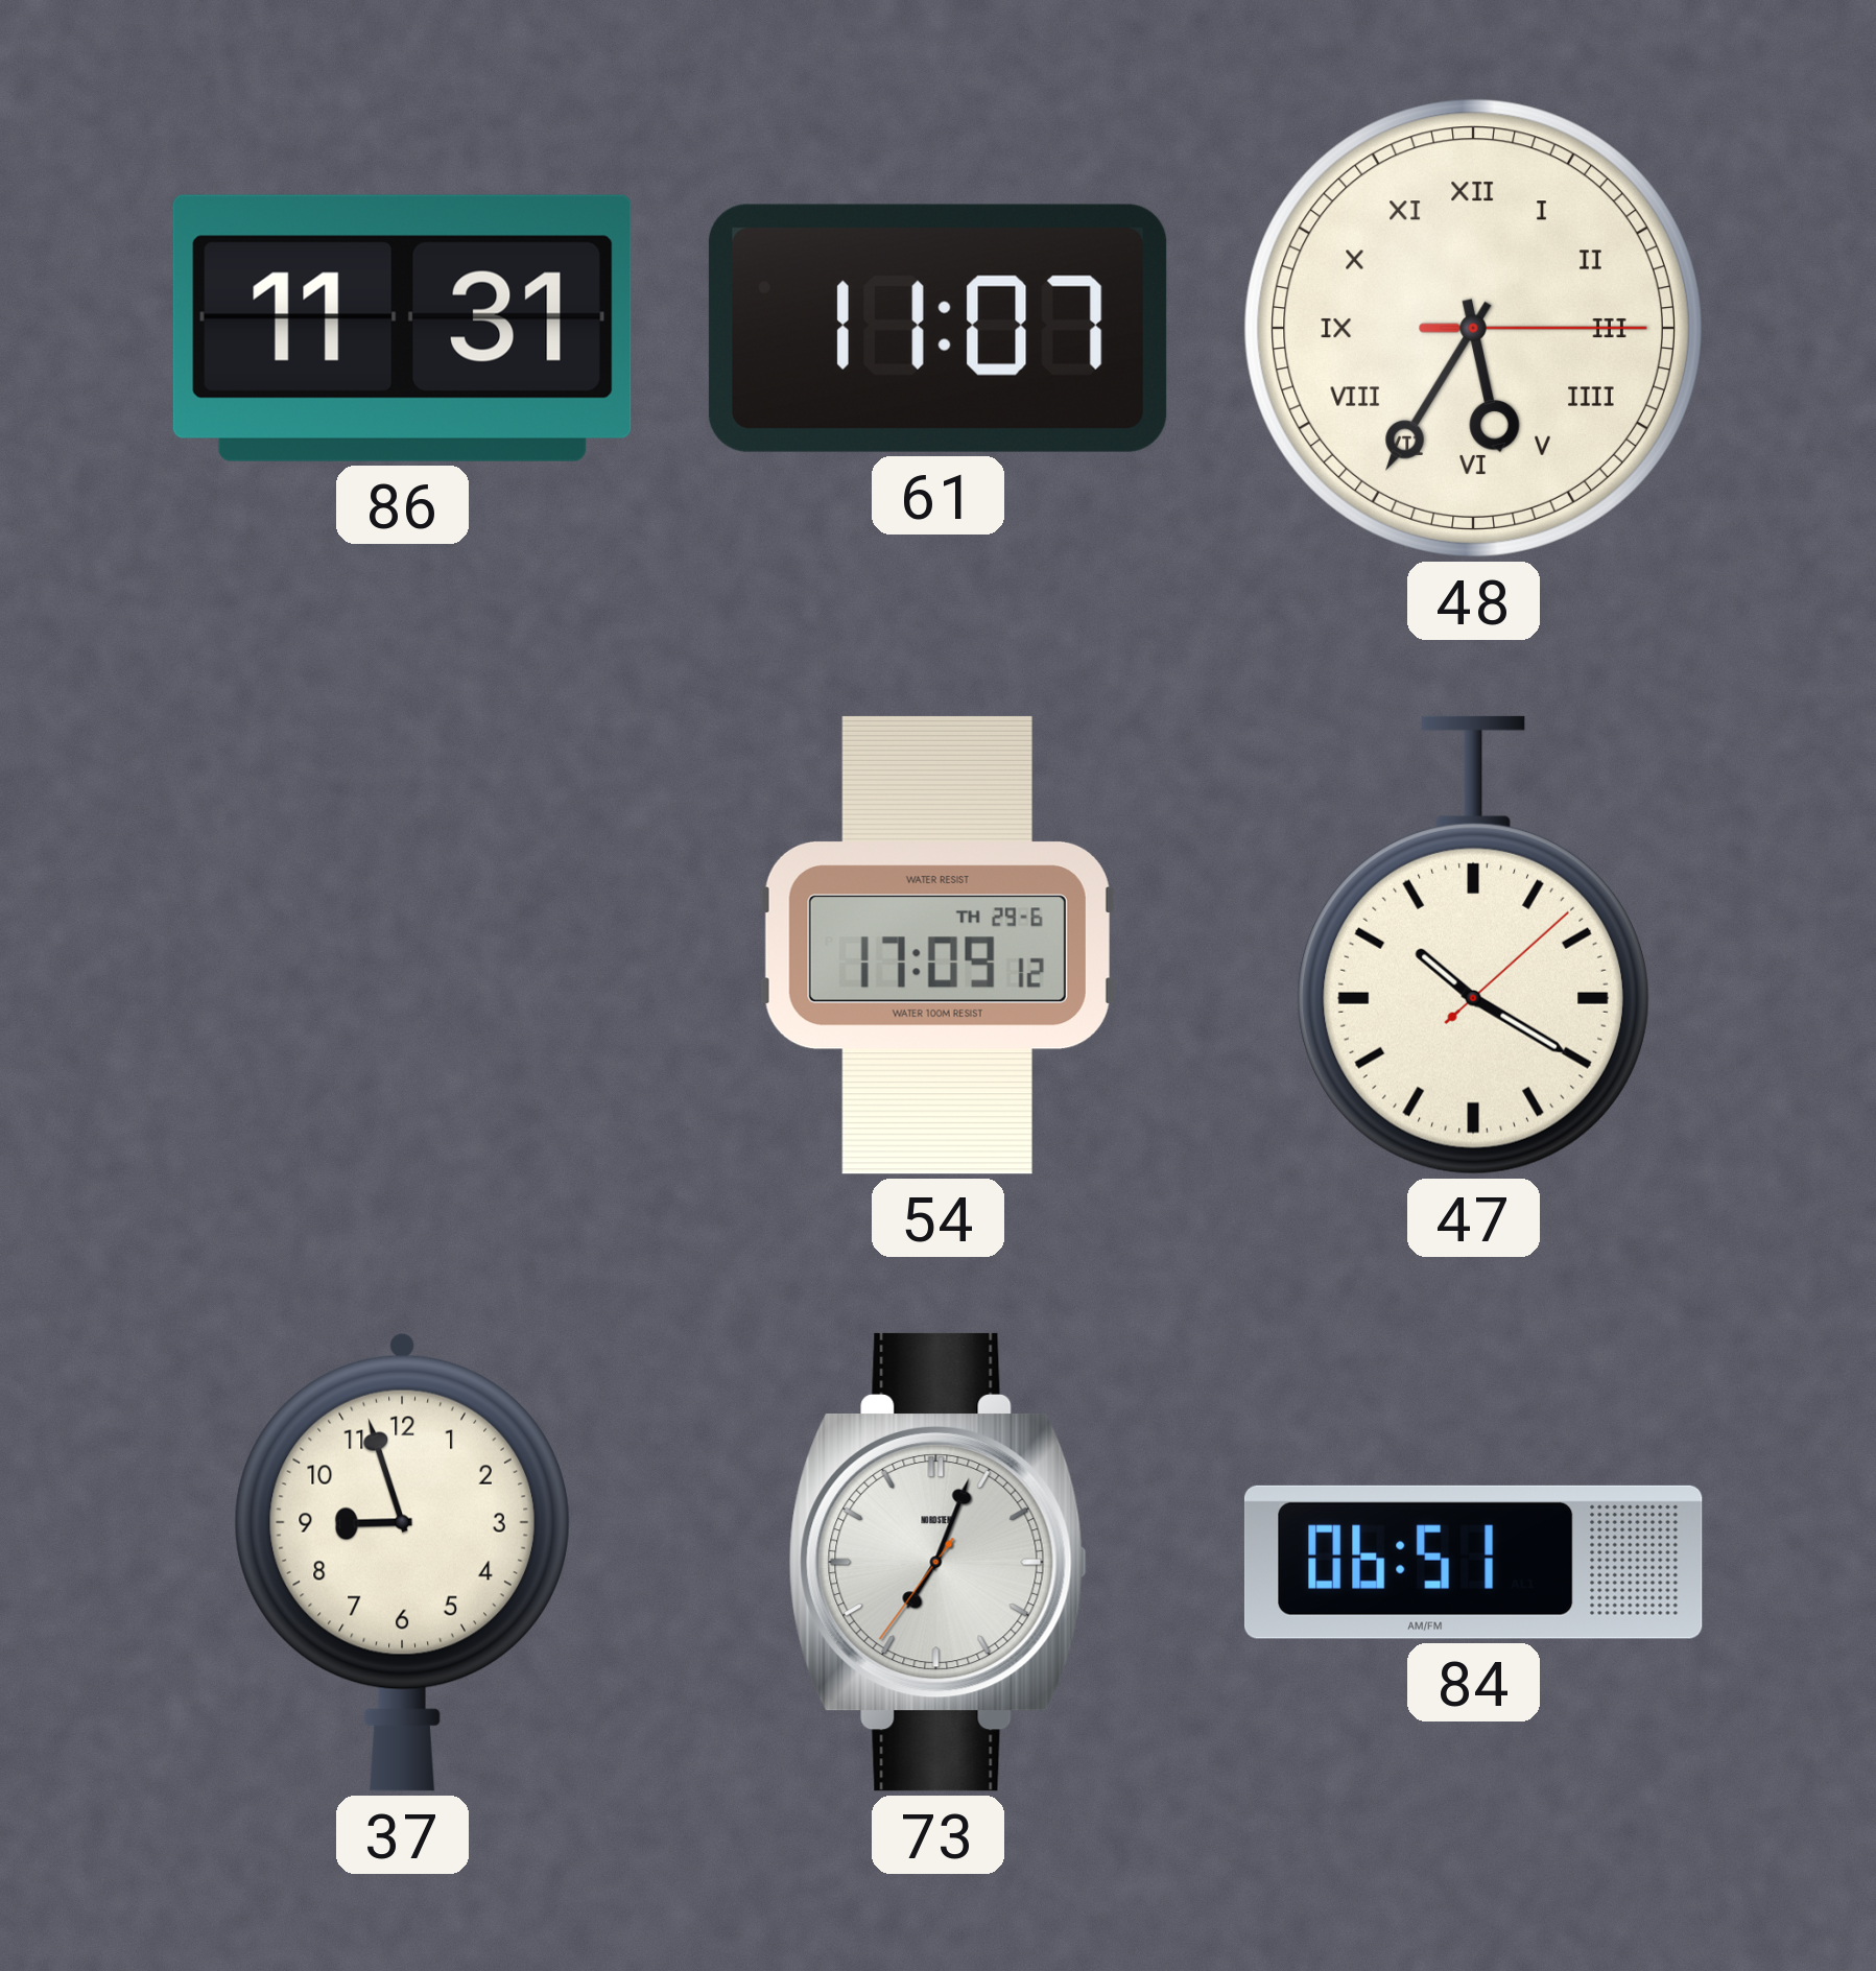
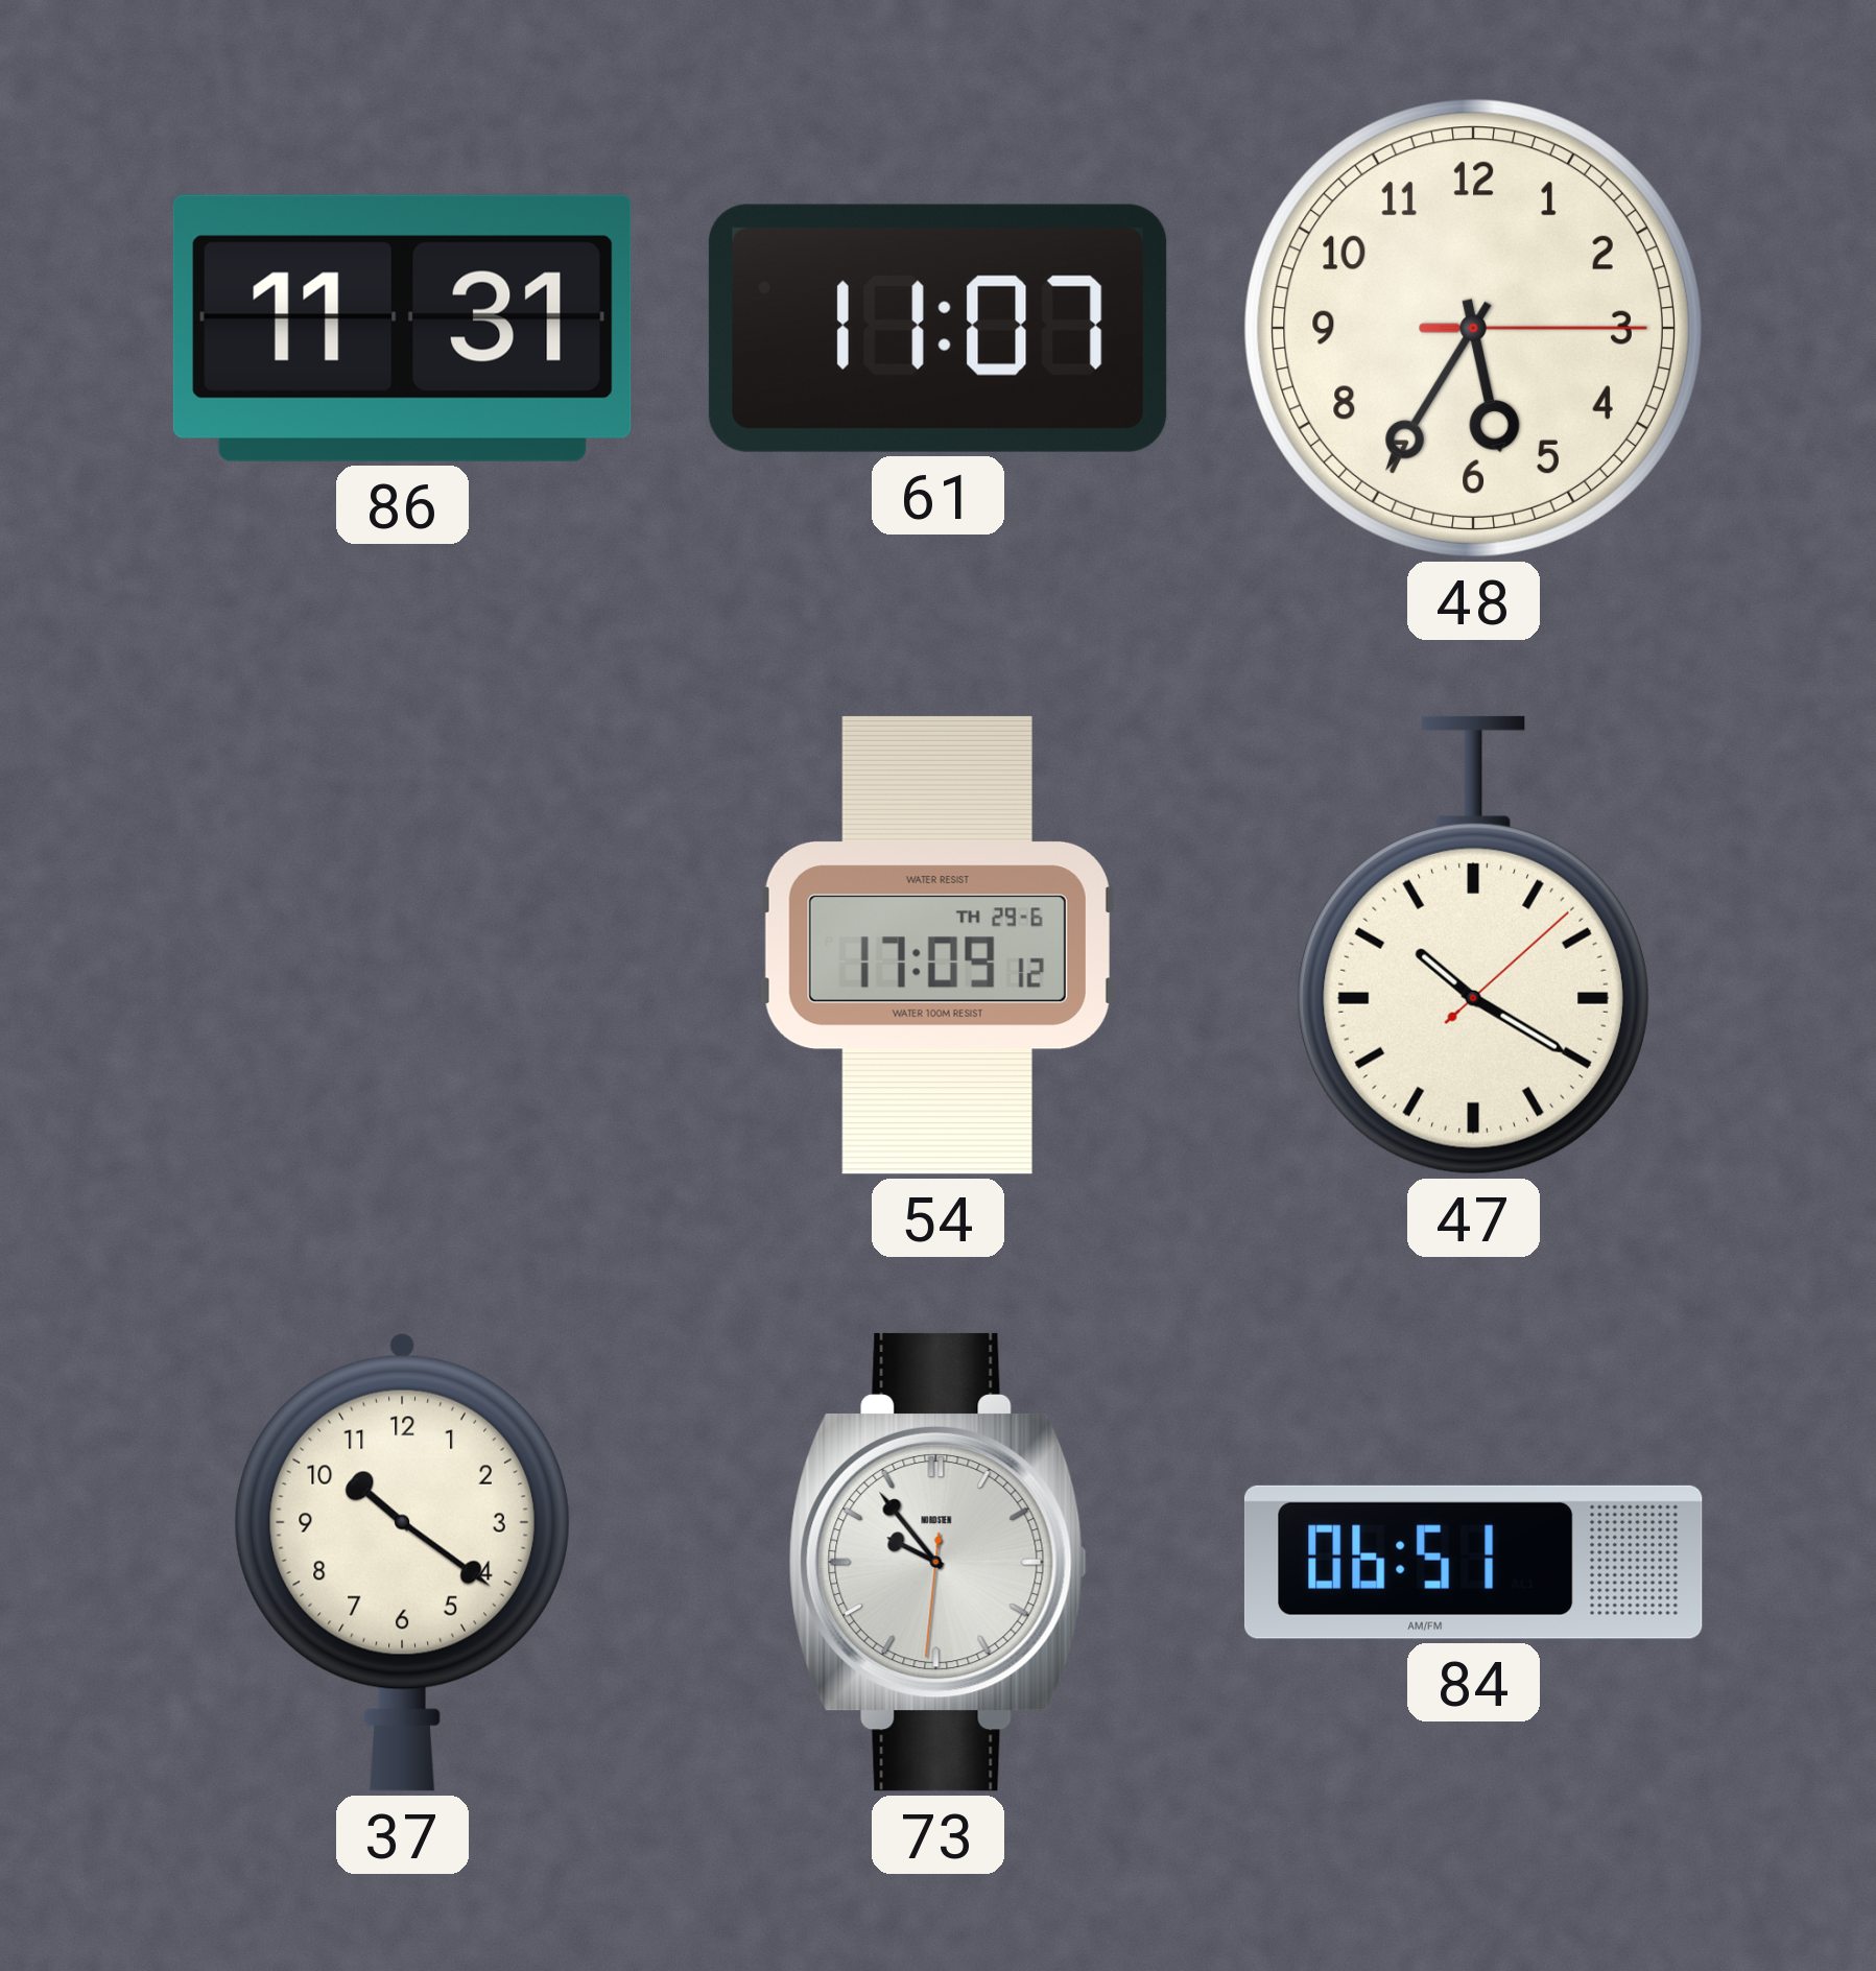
48 numerals: Roman -> Arabic (1473, 328)
37: 8:57 -> 10:21 (402, 1562)
73: 7:03 -> 9:53 (937, 1562)
